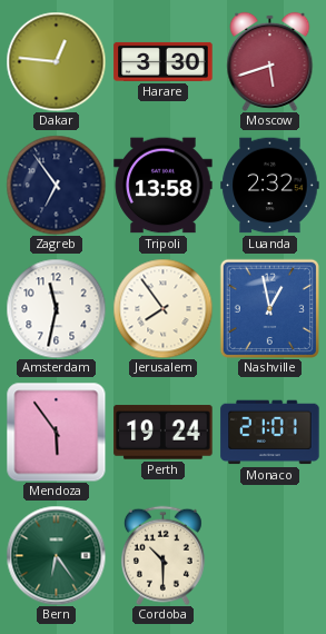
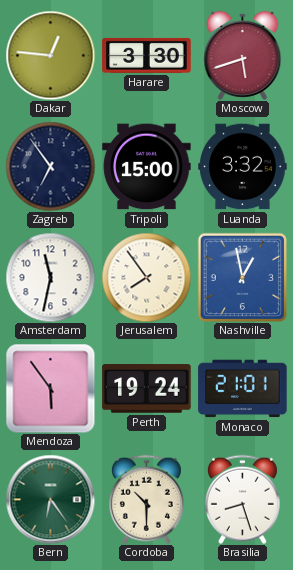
Tripoli: 13:58 -> 15:00 (147, 167)
Luanda: 2:32 -> 3:32 (243, 167)
Brasilia: none -> 8:27 (242, 499)
